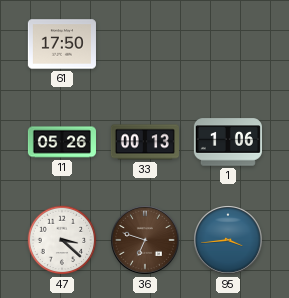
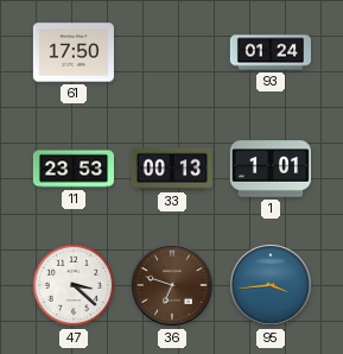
93: none -> 01:24 (271, 52)
11: 05:26 -> 23:53 (74, 169)
1: 1:06 -> 1:01 (271, 169)
